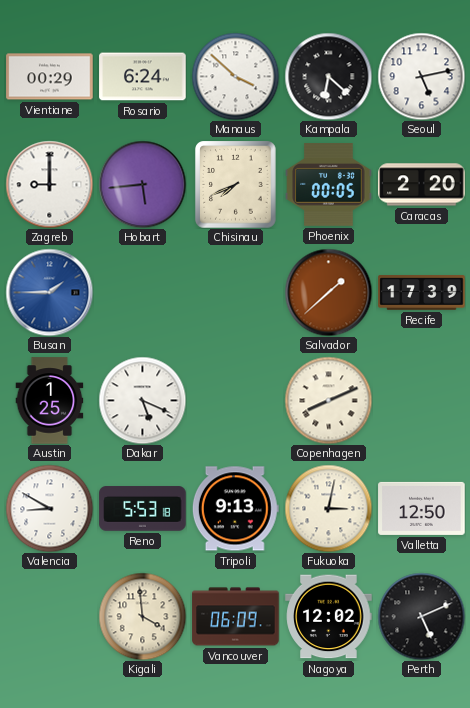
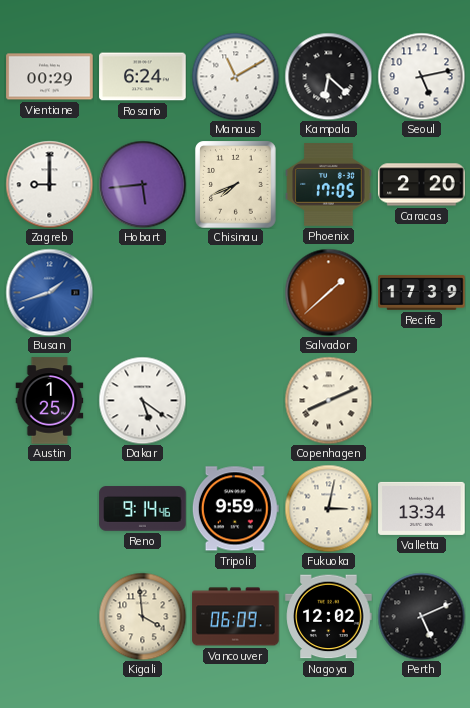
Manaus: 3:52 -> 11:10 (235, 76)
Phoenix: 00:05 -> 17:05 (329, 185)
Busan: 1:45 -> 1:42 (49, 292)
Dakar: 5:19 -> 5:21 (142, 400)
Valencia: 8:50 -> none (49, 508)
Reno: 5:53 -> 9:14 (143, 509)
Tripoli: 9:13 -> 9:59 (235, 509)
Valletta: 12:50 -> 13:34 (422, 508)
